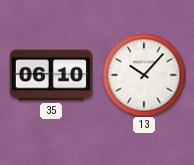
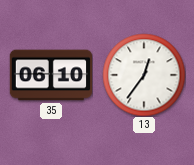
13: 10:07 -> 12:36 (144, 75)
